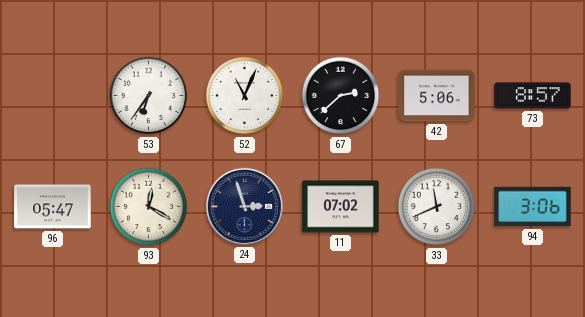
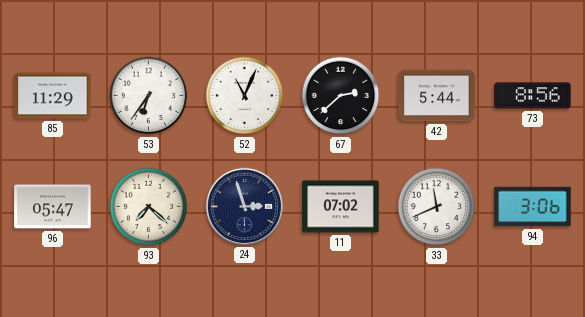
85: none -> 11:29 (53, 96)
42: 5:06 -> 5:44 (437, 96)
73: 8:57 -> 8:56 (533, 96)
93: 12:20 -> 7:22 (149, 207)
